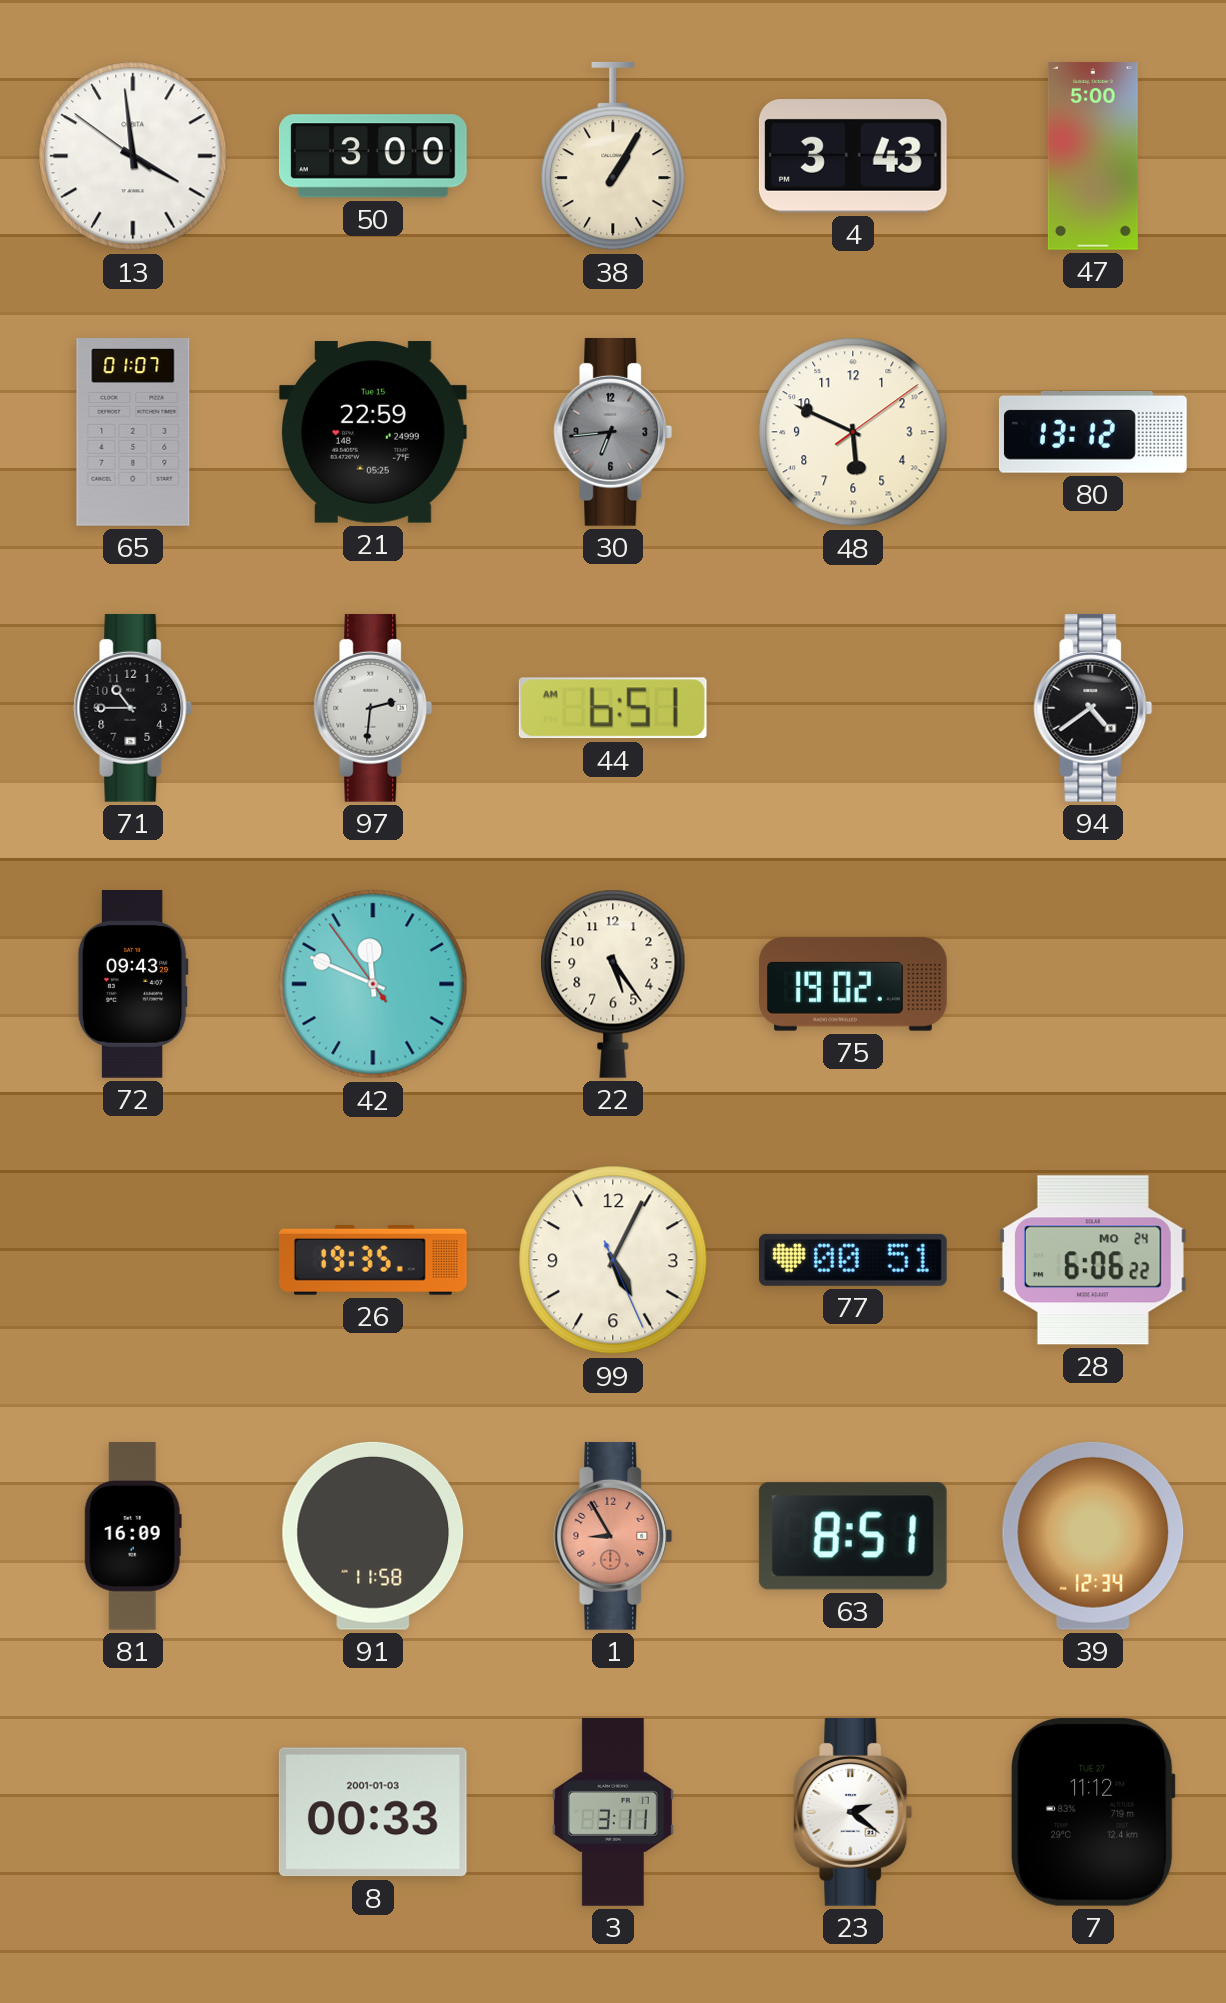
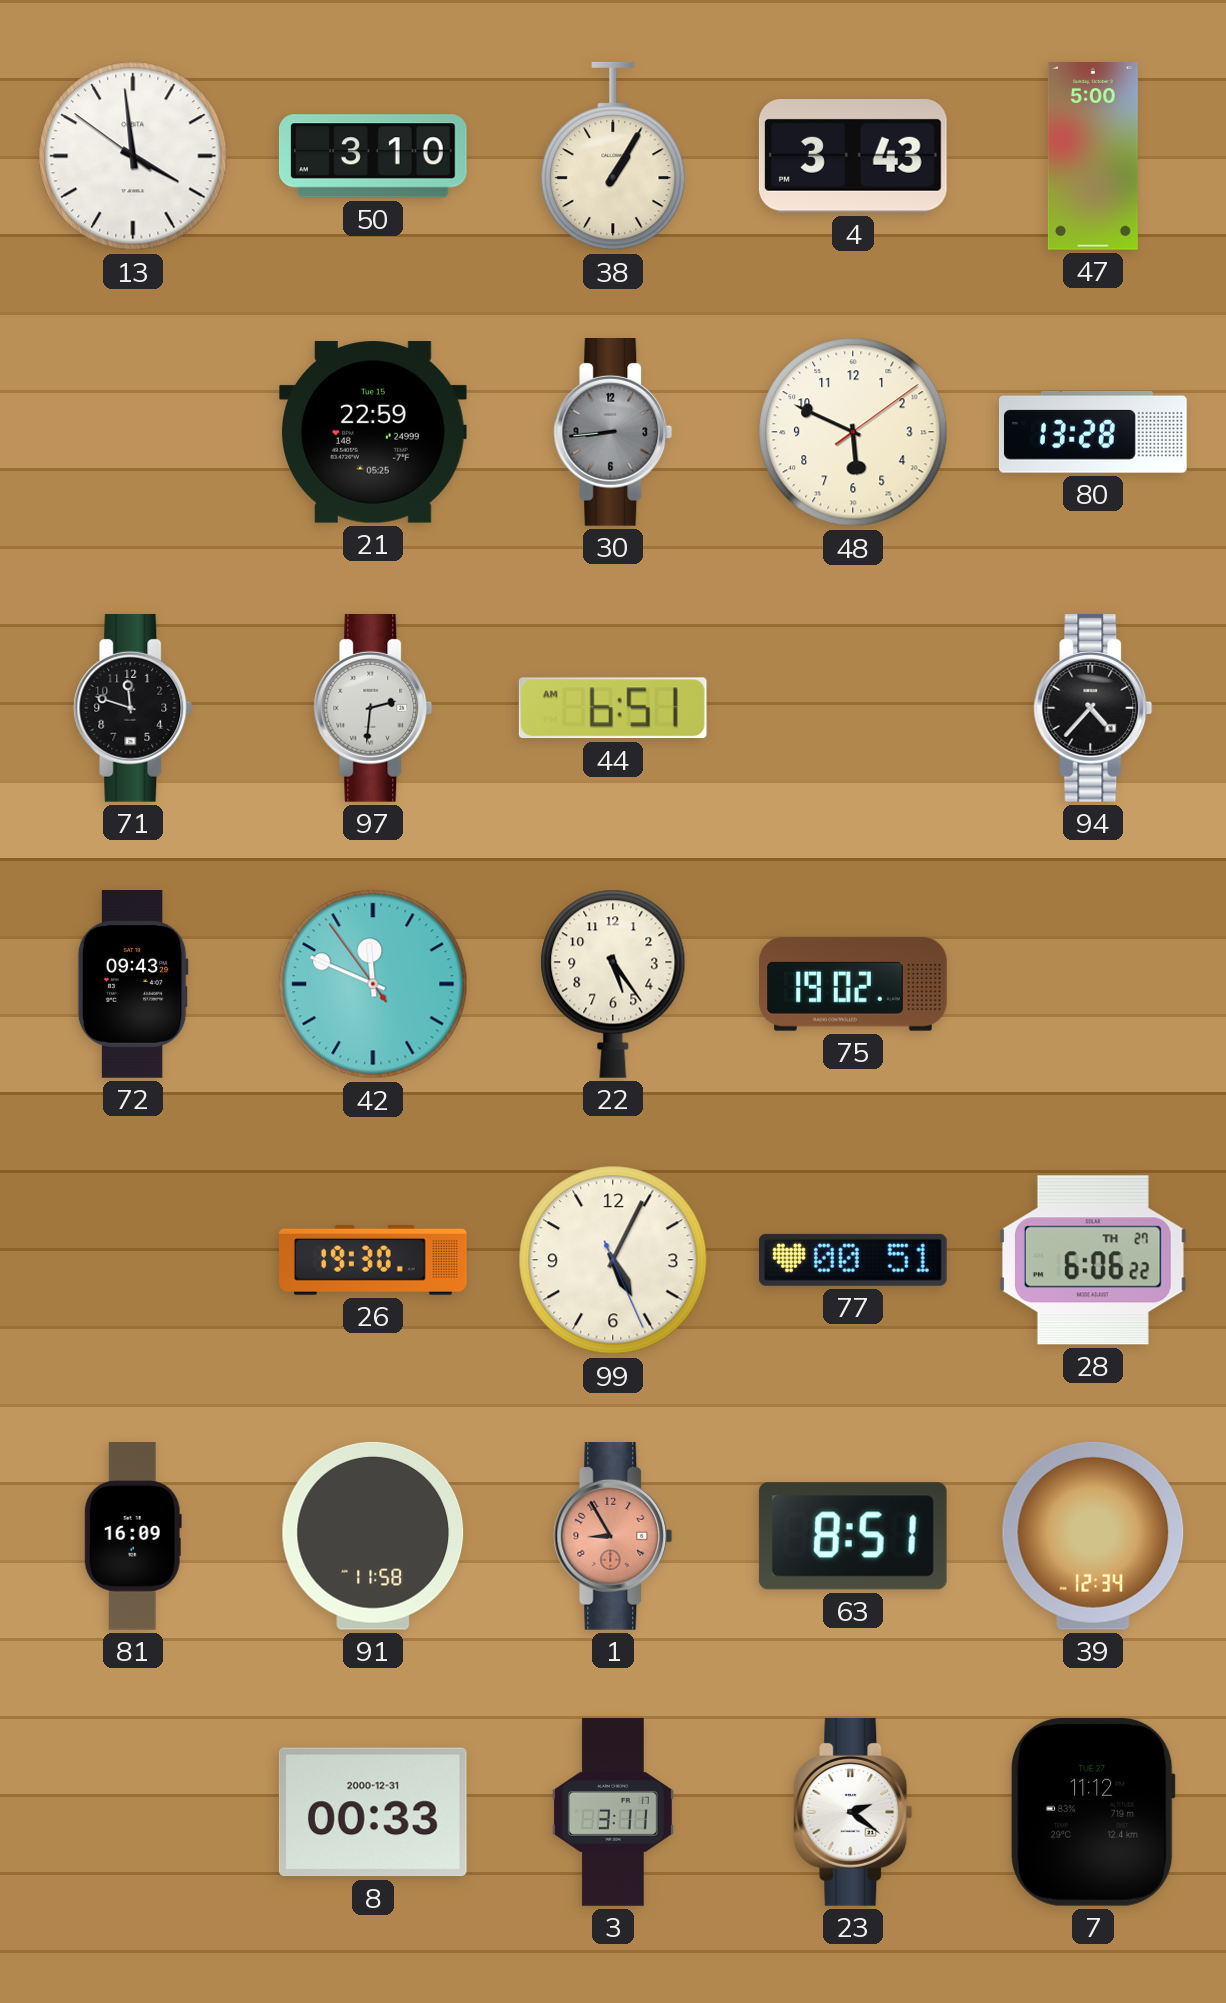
50: 3:00 -> 3:10 (373, 156)
65: 01:07 -> none (133, 432)
30: 6:44 -> 8:44 (613, 432)
80: 13:12 -> 13:28 (1093, 432)
71: 10:45 -> 11:48 (133, 708)
94: 4:39 -> 4:37 (1093, 708)
26: 19:35 -> 19:30 (374, 1260)
28 date: MO 24 -> TH 27 (1093, 1260)
8 date: 2001-01-03 -> 2000-12-31 (373, 1812)
